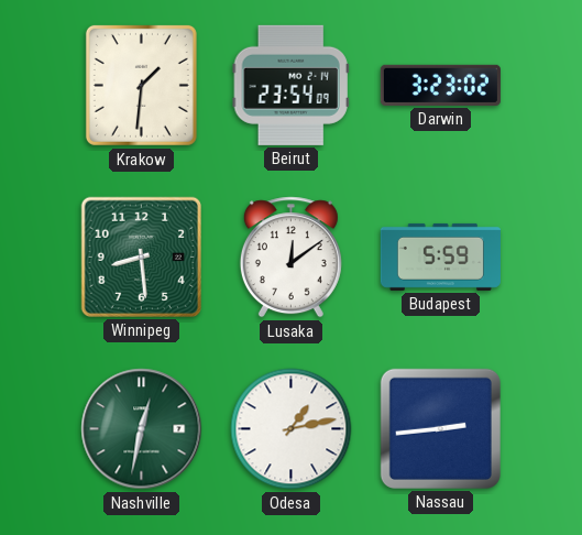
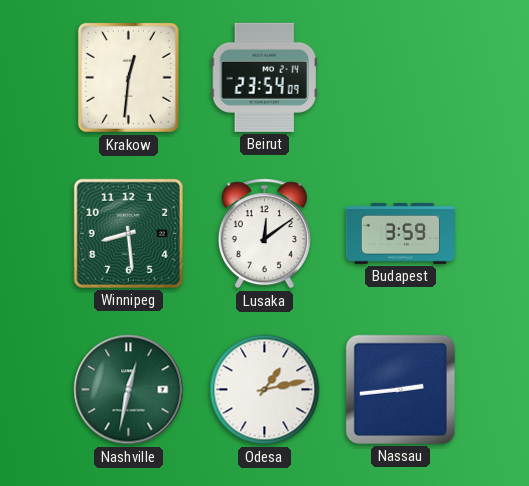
Krakow: 1:31 -> 12:31 (128, 77)
Darwin: 3:23 -> none (440, 85)
Budapest: 5:59 -> 3:59 (400, 233)
